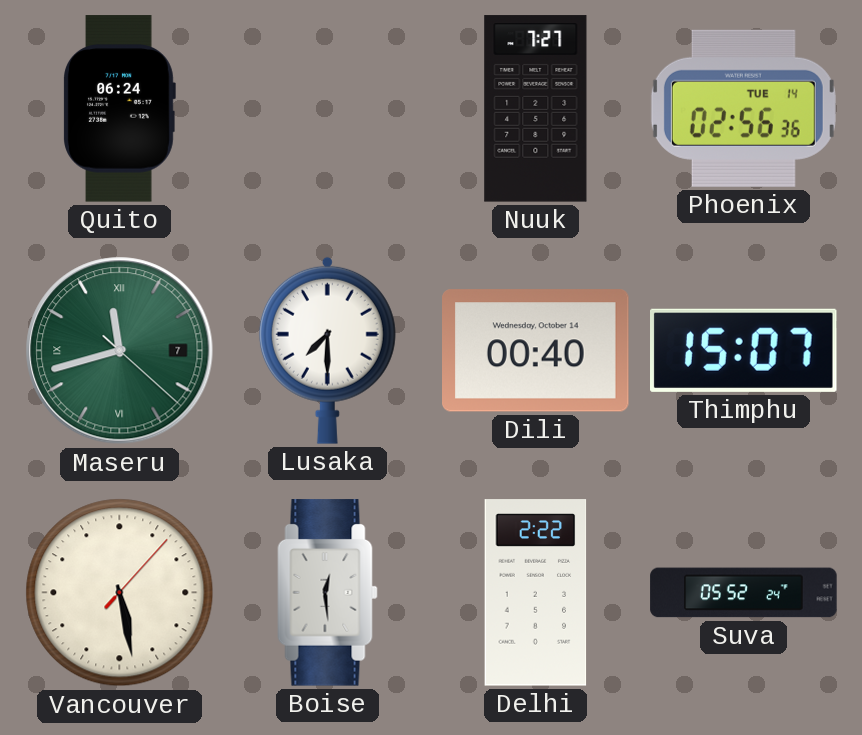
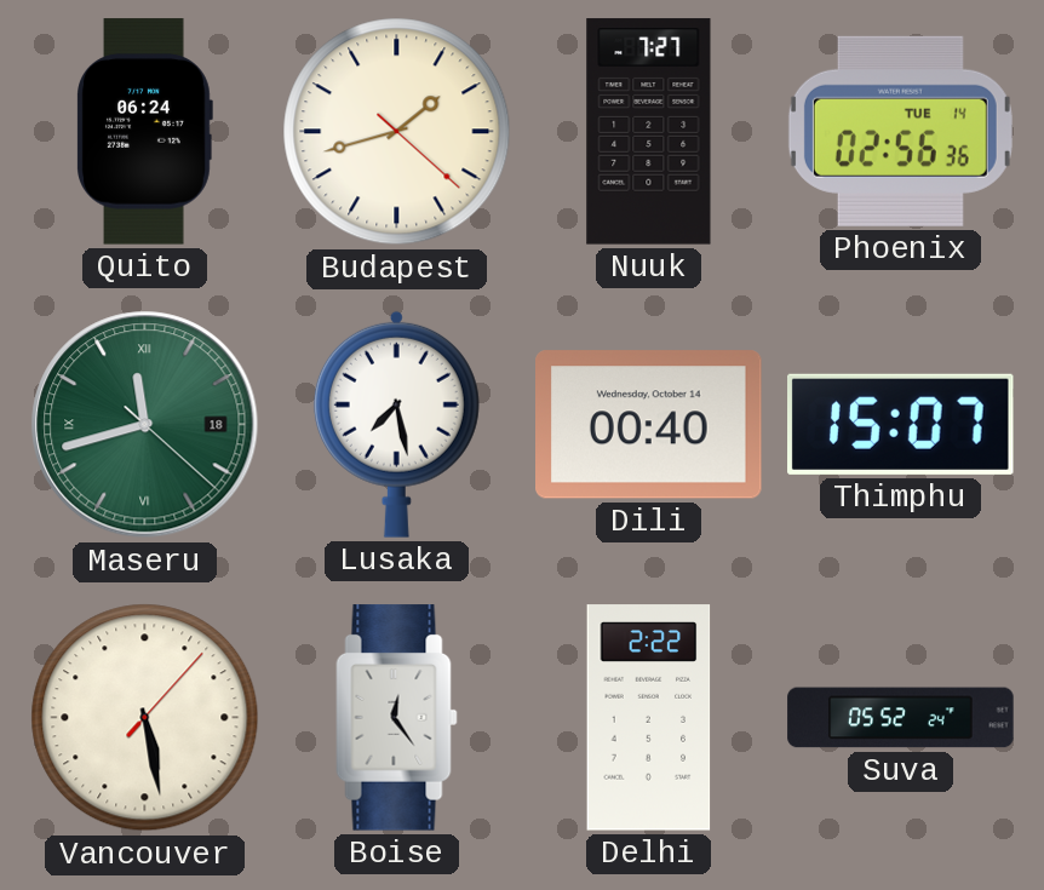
Budapest: none -> 1:42 (397, 132)
Maseru date: 7 -> 18 (145, 425)
Lusaka: 7:30 -> 7:28 (396, 424)
Boise: 12:29 -> 12:24 (397, 718)
